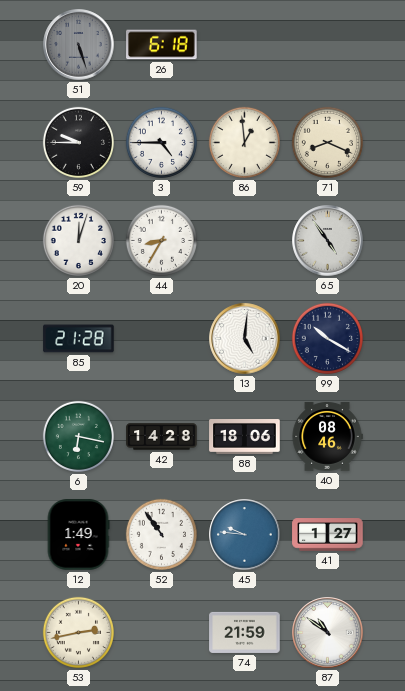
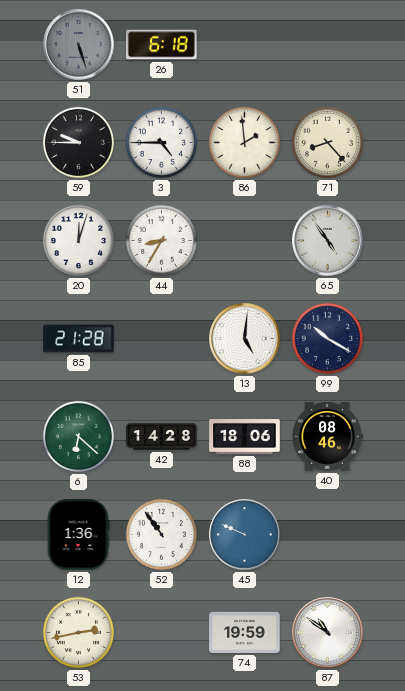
86: 12:59 -> 1:59 (244, 142)
71: 8:19 -> 8:23 (327, 142)
6: 6:17 -> 6:22 (78, 436)
12: 1:49 -> 1:36 (78, 535)
45: 9:46 -> 9:49 (245, 535)
41: 1:27 -> none (328, 535)
74: 21:59 -> 19:59 (245, 632)
